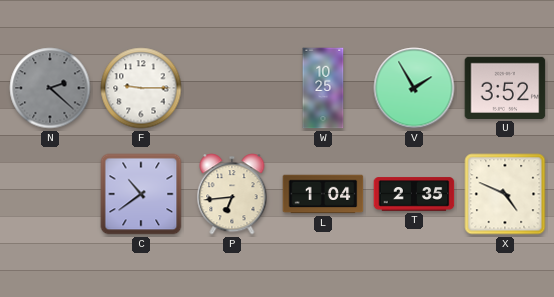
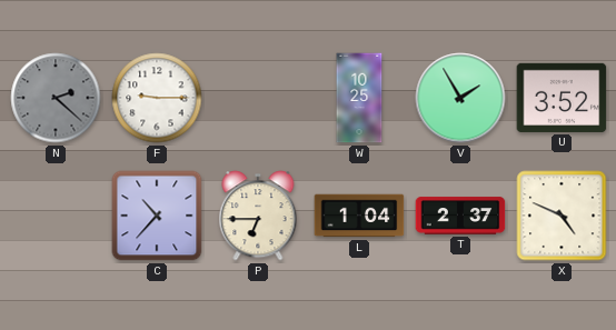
C: 10:39 -> 10:37 (157, 216)
P: 6:44 -> 6:45 (258, 216)
T: 2:35 -> 2:37 (460, 216)
